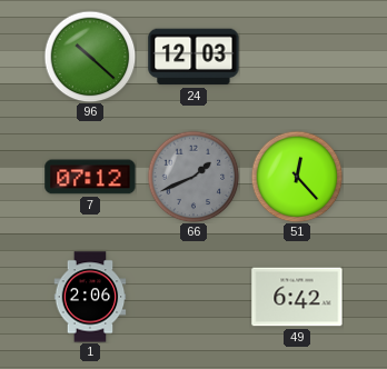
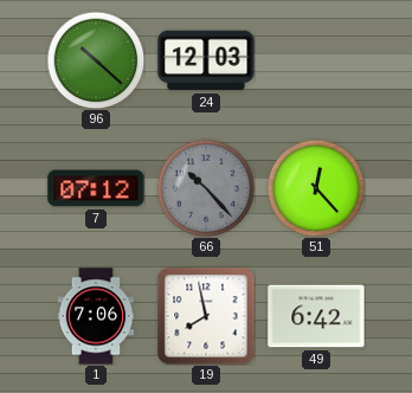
66: 1:41 -> 10:23 (206, 188)
1: 2:06 -> 7:06 (96, 316)
19: none -> 7:58 (206, 316)
